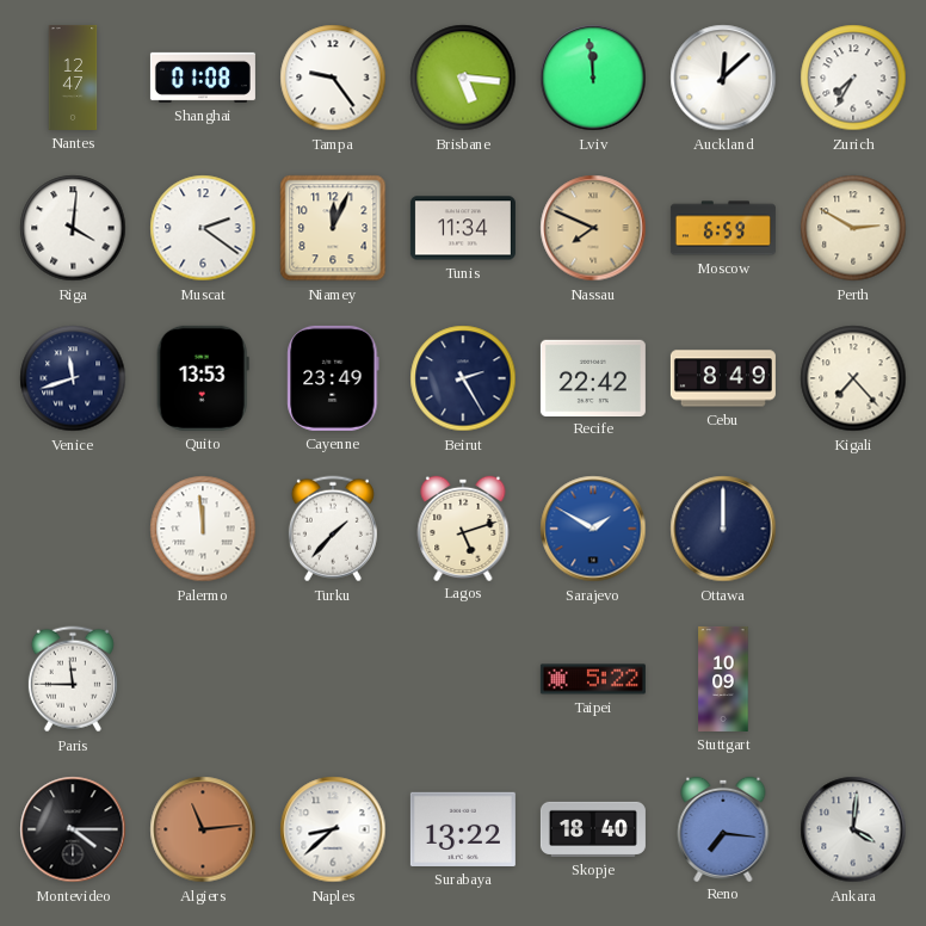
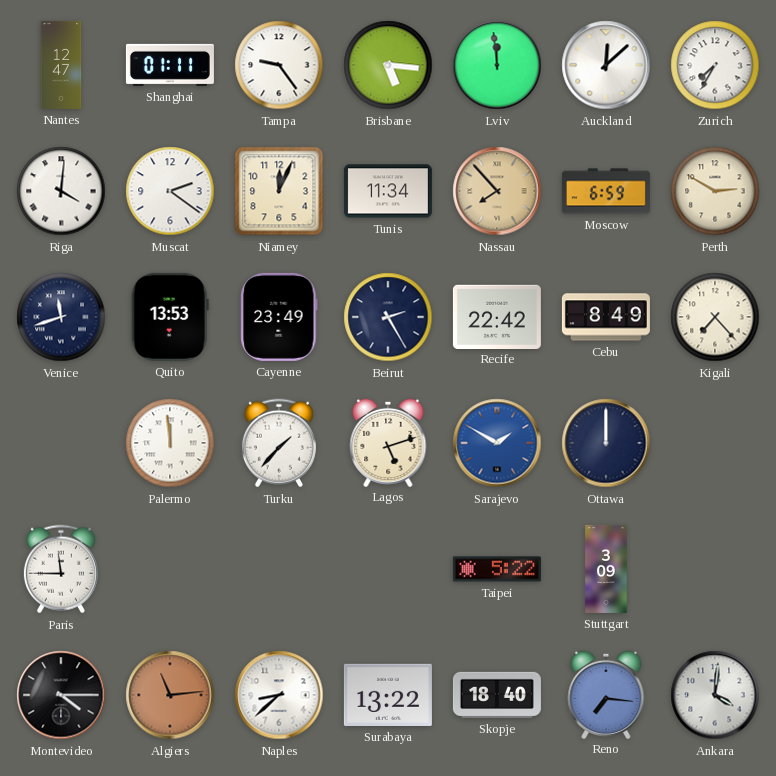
Shanghai: 01:08 -> 01:11 (170, 65)
Nassau: 7:49 -> 7:53 (497, 191)
Stuttgart: 10:09 -> 3:09 (606, 569)
